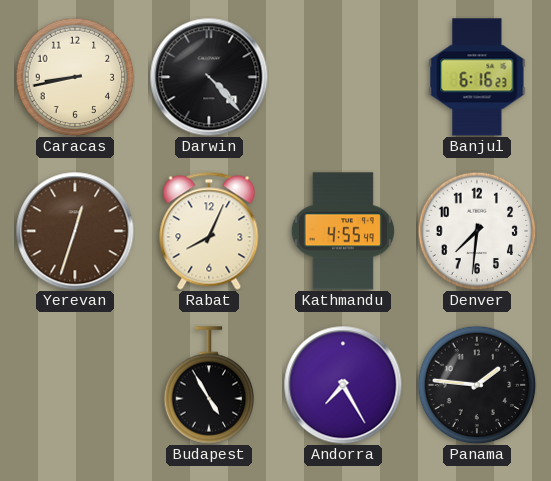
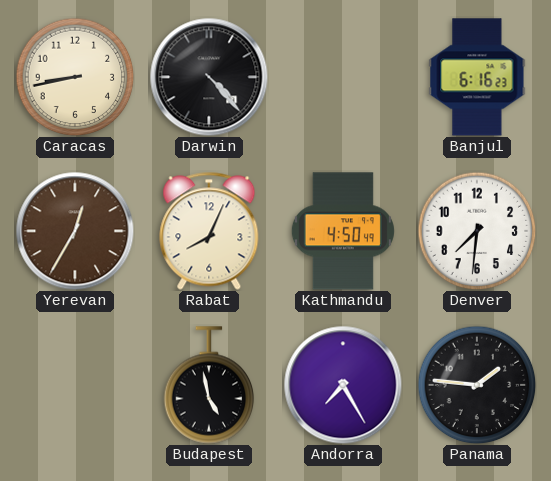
Yerevan: 12:33 -> 12:35 (75, 231)
Kathmandu: 4:55 -> 4:50 (343, 231)
Budapest: 4:55 -> 4:58 (209, 385)
